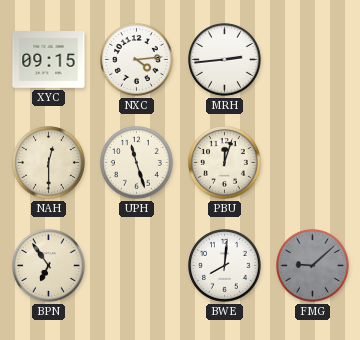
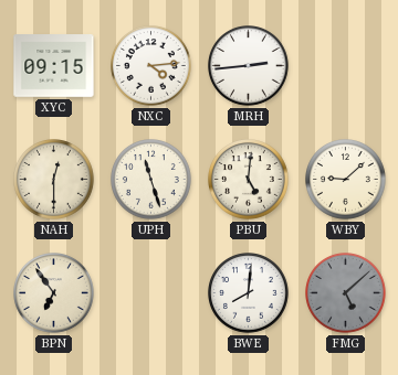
PBU: 12:03 -> 5:01 (249, 180)
WBY: none -> 9:08 (346, 180)
FMG: 9:08 -> 5:08 (346, 293)
